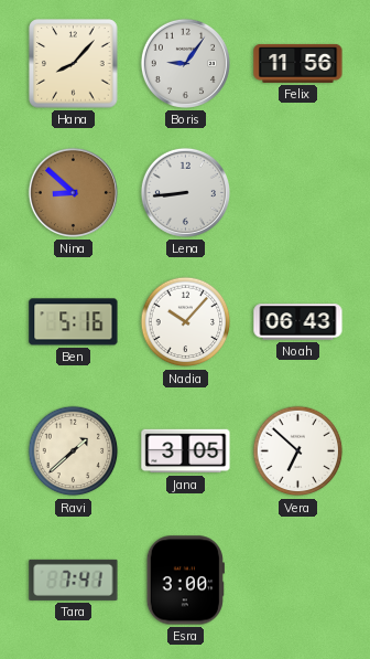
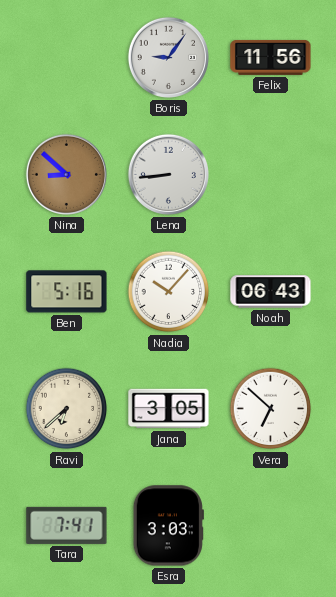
Hana: 8:07 -> none (74, 64)
Ravi: 1:38 -> 6:38 (67, 409)
Esra: 3:00 -> 3:03 (168, 526)
